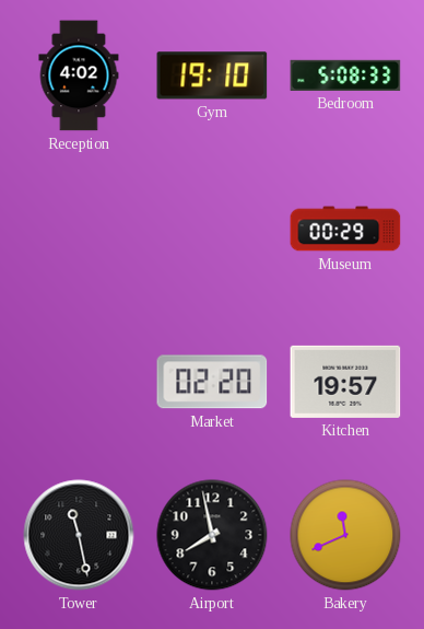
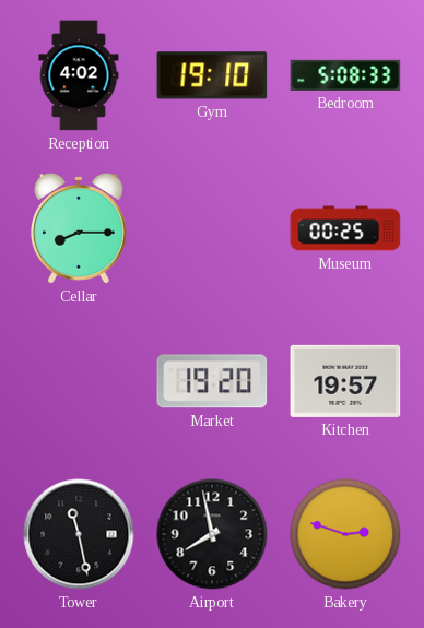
Cellar: none -> 8:15 (79, 229)
Museum: 00:29 -> 00:25 (345, 228)
Market: 02:20 -> 19:20 (212, 381)
Bakery: 11:41 -> 2:48 (345, 534)
